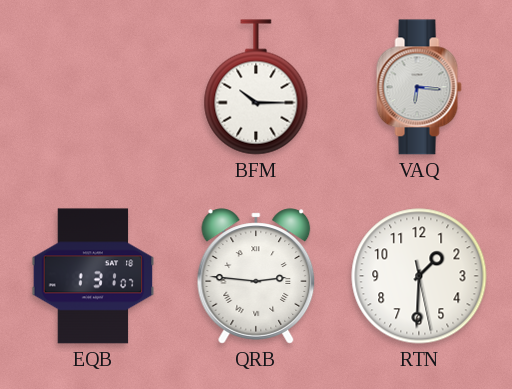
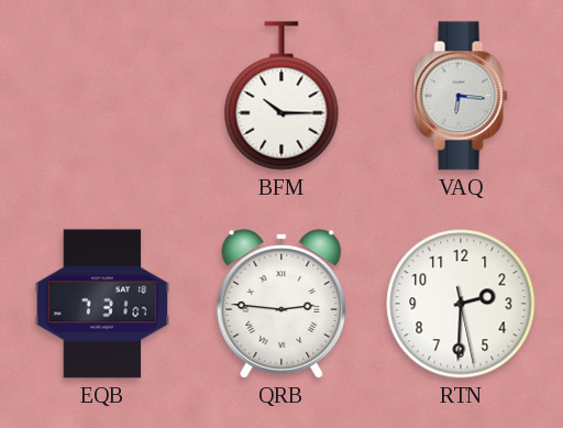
EQB: 1:31 -> 7:31 (102, 304)
RTN: 1:30 -> 2:30 (461, 304)
